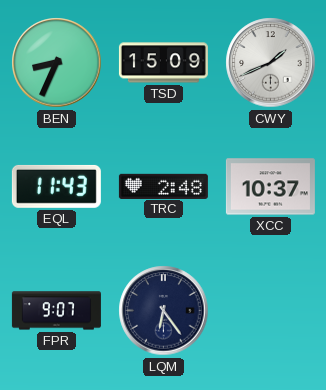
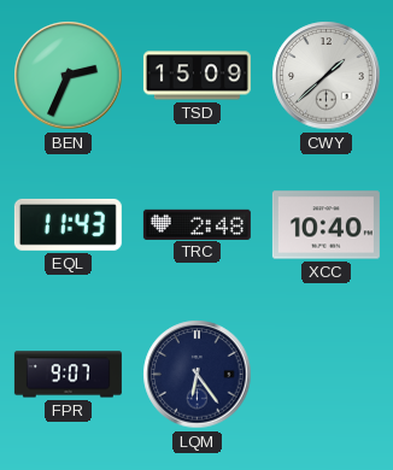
BEN: 8:34 -> 2:34 (69, 76)
CWY: 1:41 -> 1:38 (327, 76)
XCC: 10:37 -> 10:40 (325, 225)
